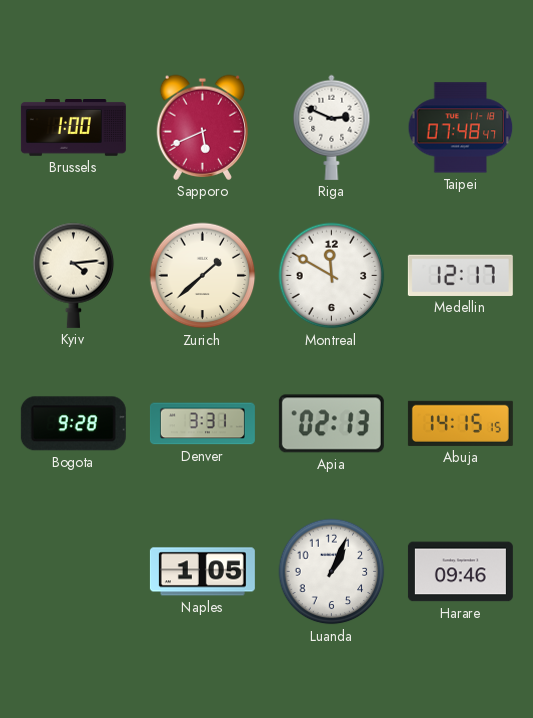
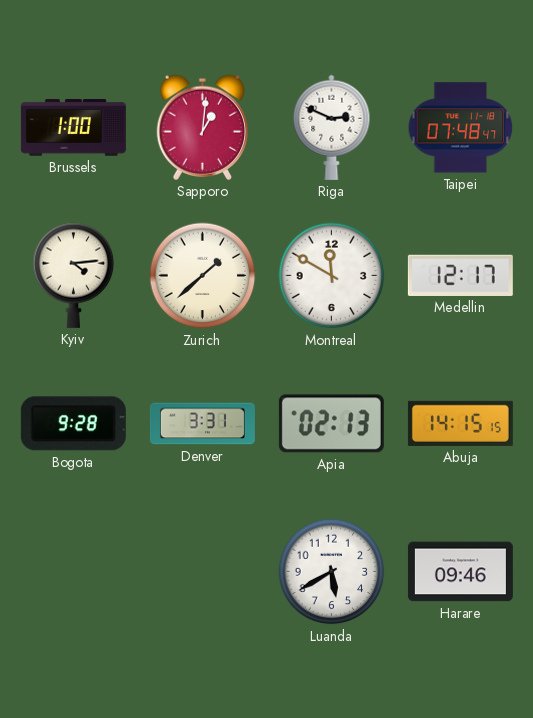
Sapporo: 5:41 -> 1:01 (202, 127)
Naples: 1:05 -> none (202, 572)
Luanda: 1:04 -> 5:40 (332, 572)
